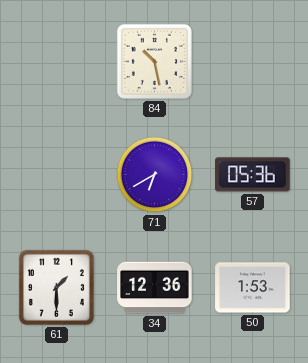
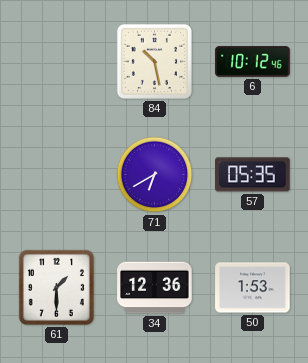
6: none -> 10:12 (253, 62)
57: 05:36 -> 05:35 (253, 175)
